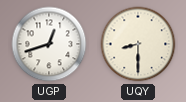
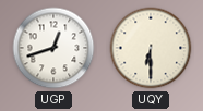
UQY: 8:30 -> 6:30 (151, 48)
